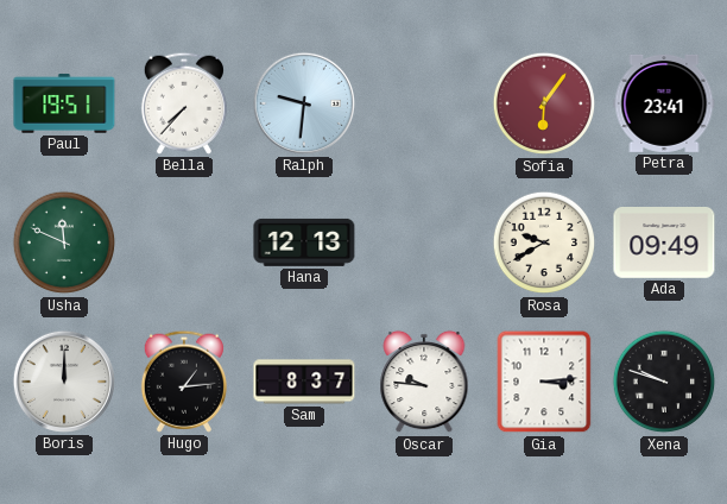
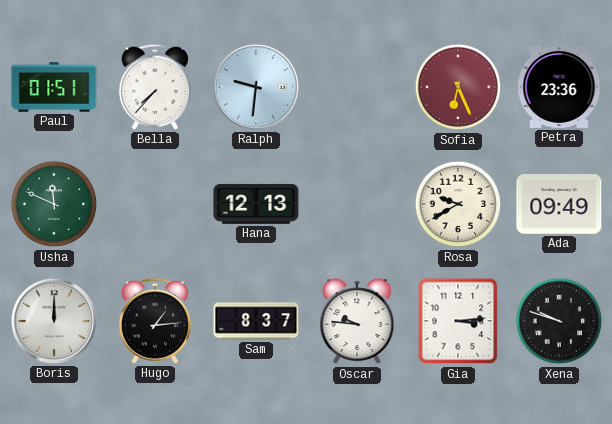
Paul: 19:51 -> 01:51 (54, 87)
Sofia: 6:06 -> 6:26 (458, 87)
Petra: 23:41 -> 23:36 (559, 87)
